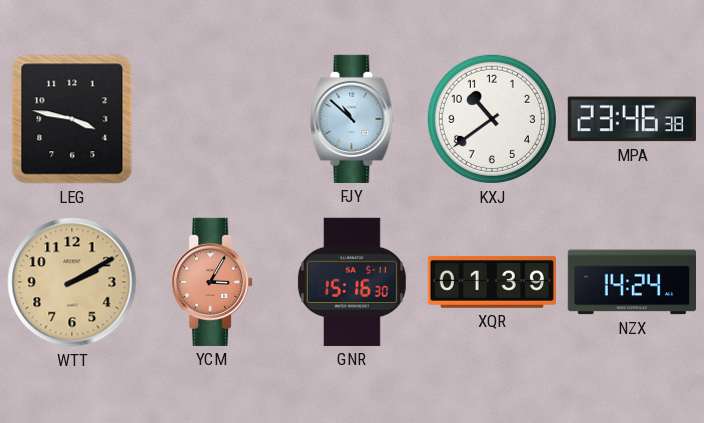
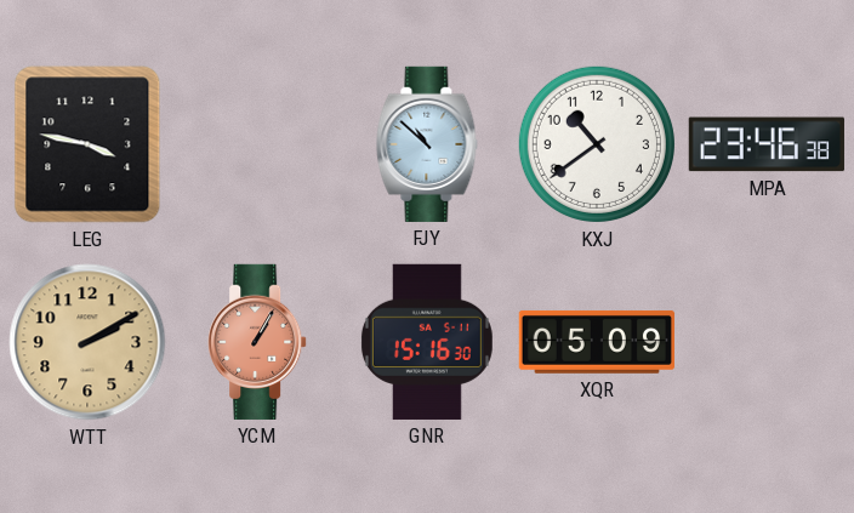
YCM: 3:05 -> 1:05 (257, 342)
XQR: 01:39 -> 05:09 (596, 342)
NZX: 14:24 -> none (631, 282)
